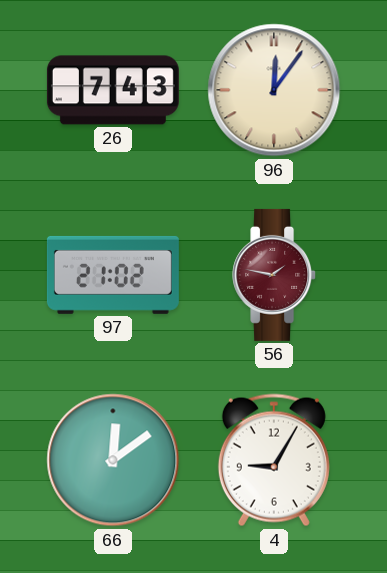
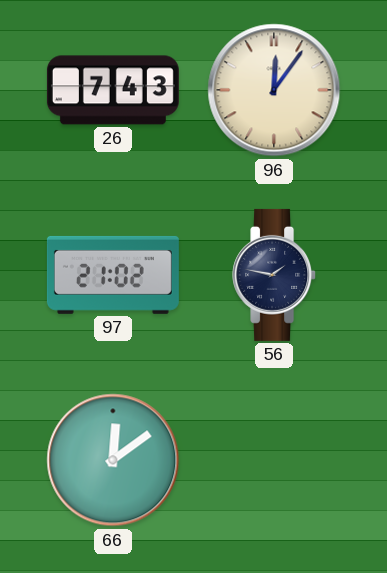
56 dial: burgundy -> navy (275, 275)
4: 9:05 -> none (274, 460)
